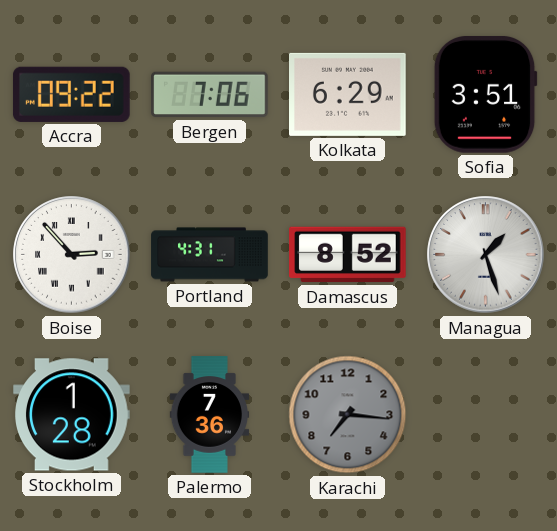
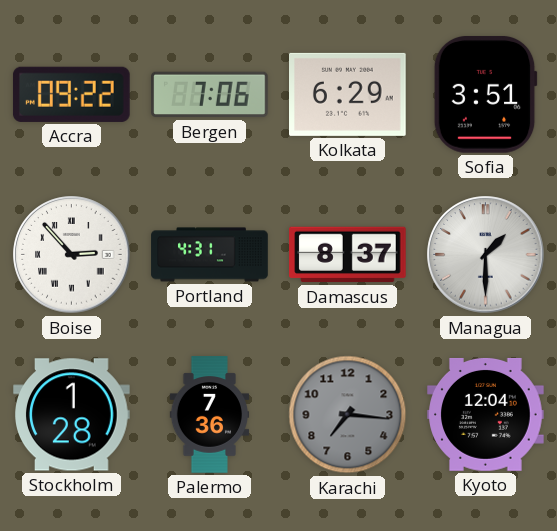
Damascus: 8:52 -> 8:37 (348, 255)
Managua: 1:27 -> 1:30 (486, 255)
Kyoto: none -> 12:04 (486, 414)
